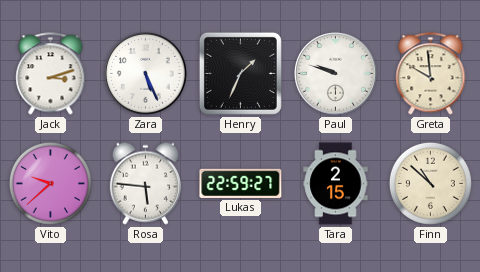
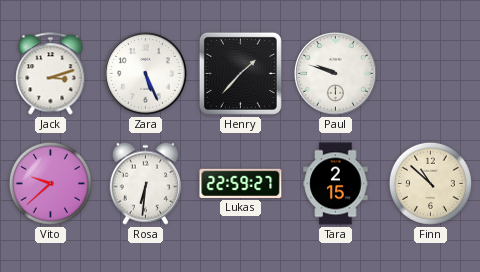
Henry: 1:34 -> 1:37 (240, 73)
Greta: 9:59 -> none (431, 74)
Rosa: 5:46 -> 6:31 (145, 183)
